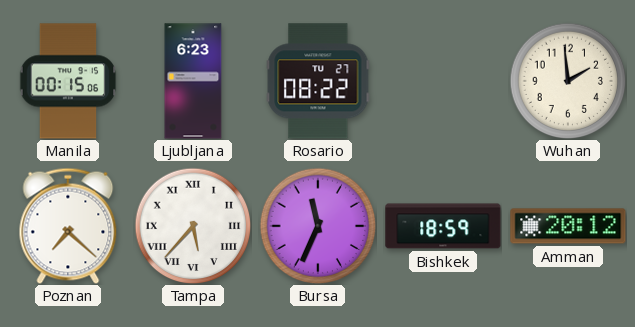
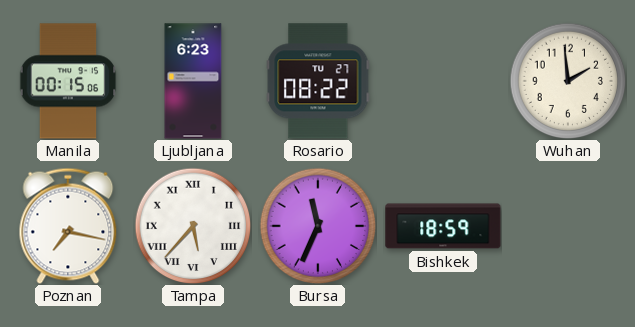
Poznan: 7:22 -> 7:17 (68, 226)
Amman: 20:12 -> none (568, 226)
